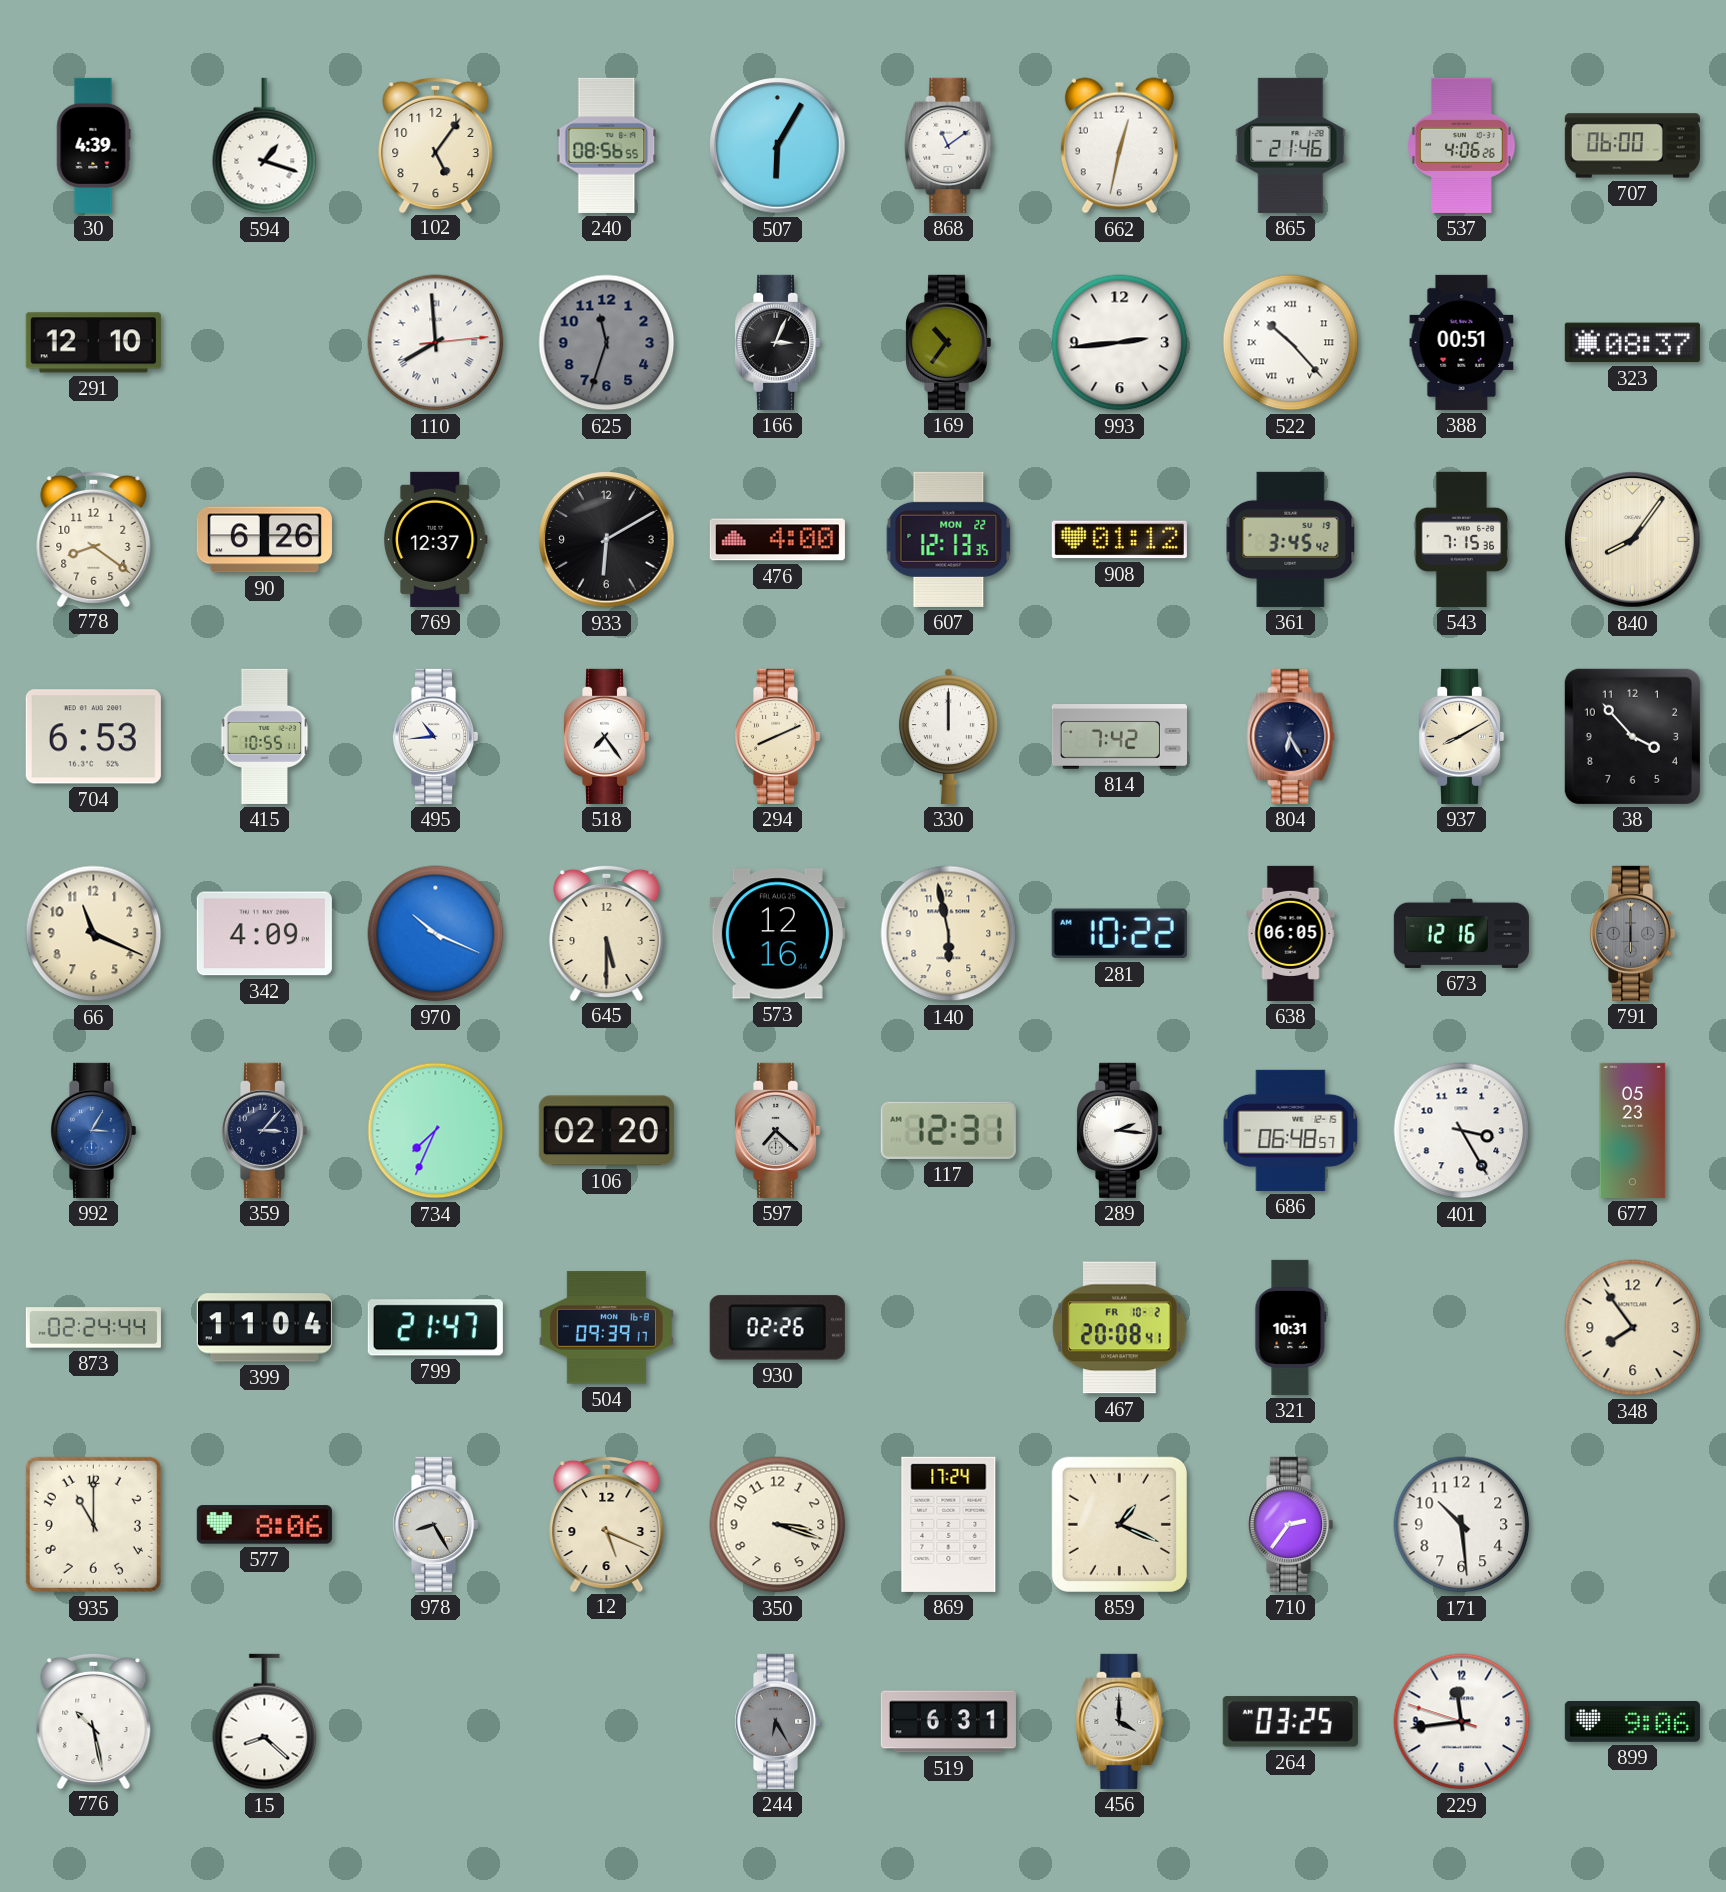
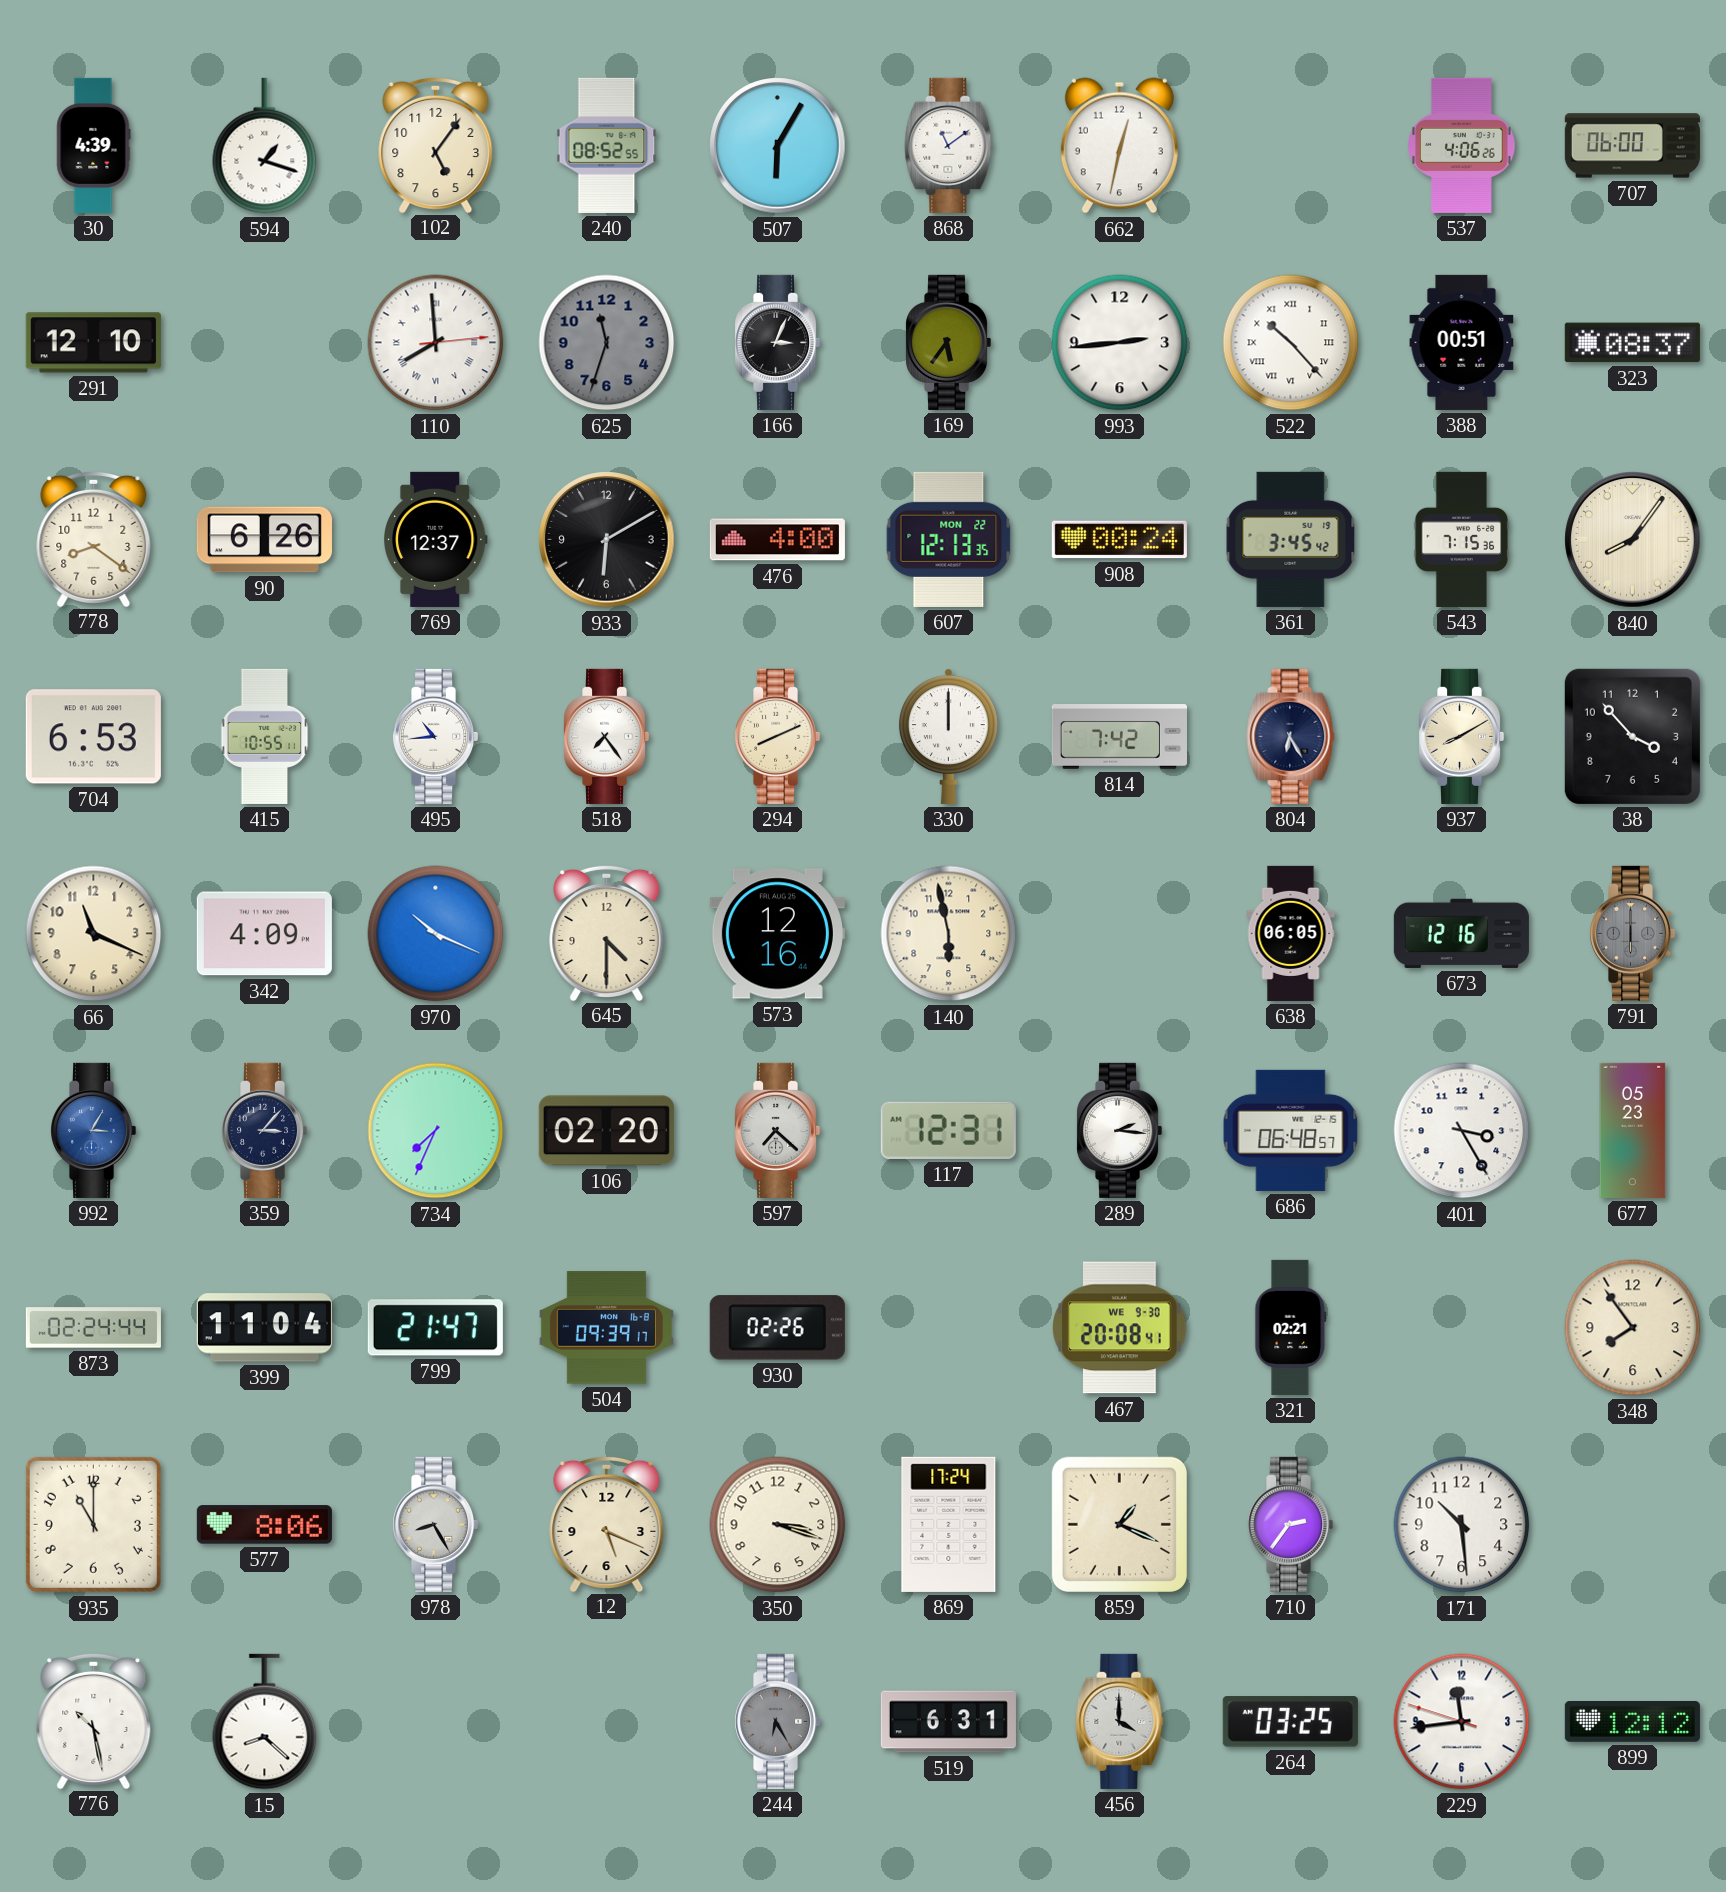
240: 08:56 -> 08:52 (607, 145)
865: 21:46 -> none (1291, 145)
169: 10:36 -> 5:36 (948, 342)
908: 01:12 -> 00:24 (1119, 540)
645: 5:30 -> 4:30 (607, 932)
281: 10:22 -> none (1119, 934)
467 date: FR 10-2 -> WE 9-30 (1120, 1328)
321: 10:31 -> 02:21 (1291, 1327)
899: 9:06 -> 12:12 (1632, 1722)
